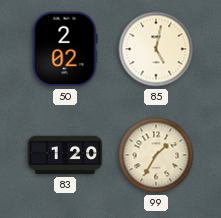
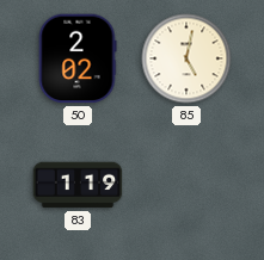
83: 1:20 -> 1:19 (78, 185)
99: 1:35 -> none (156, 155)
